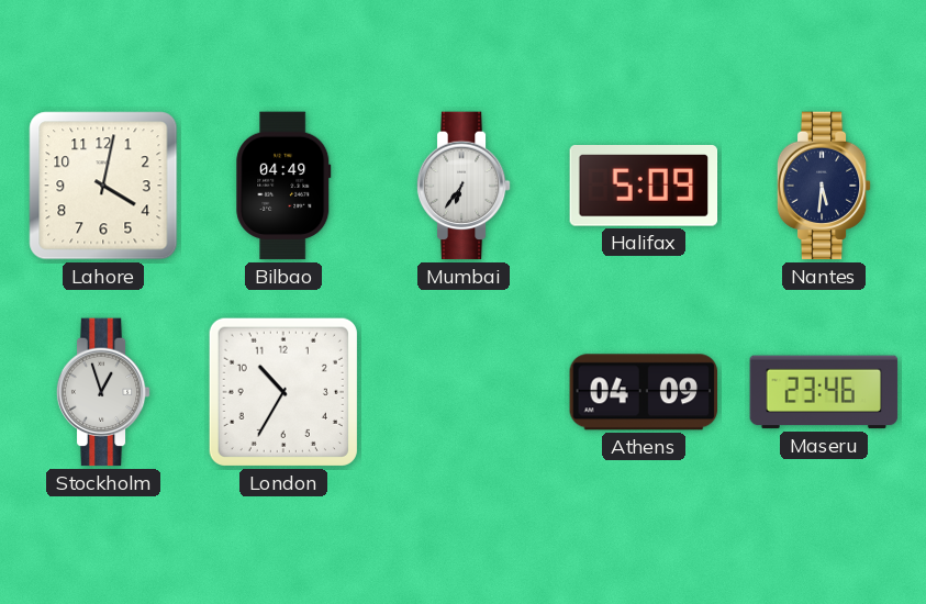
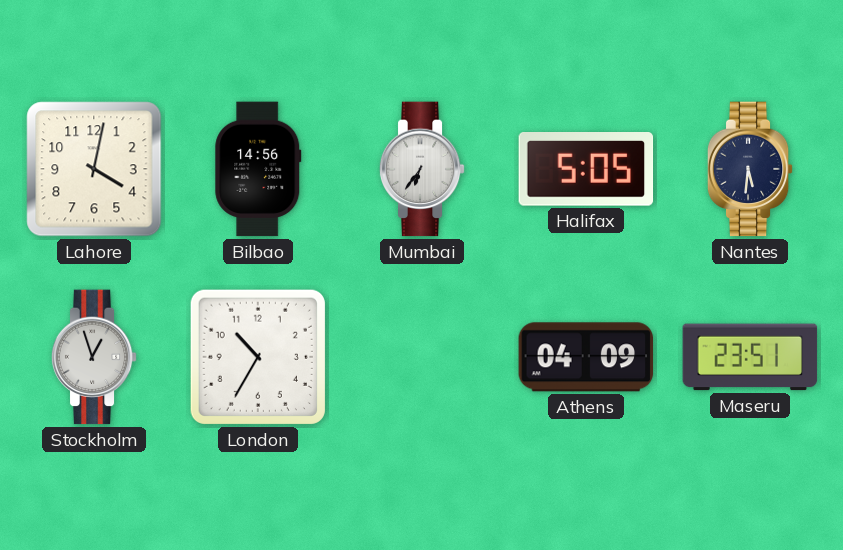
Bilbao: 04:49 -> 14:56 (258, 169)
Halifax: 5:09 -> 5:05 (586, 170)
Maseru: 23:46 -> 23:51 (750, 357)
